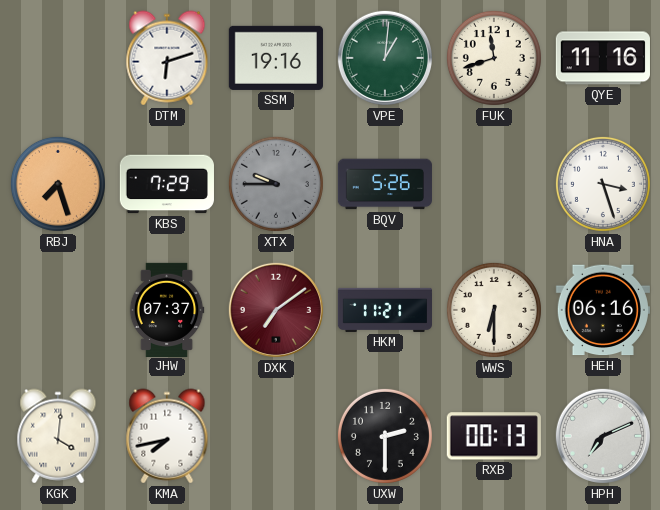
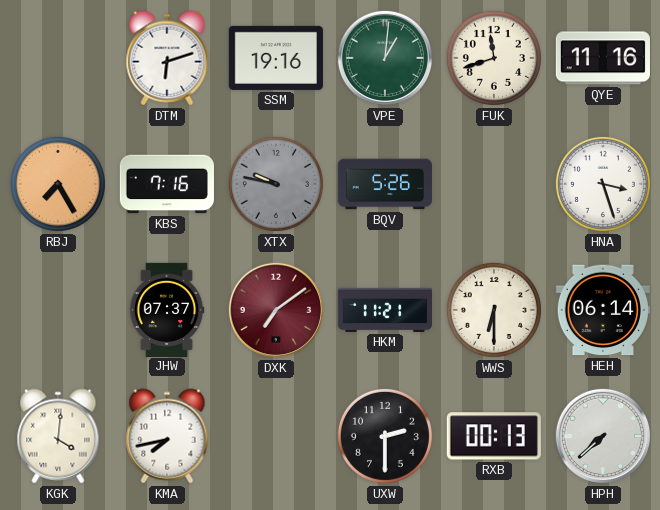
RBJ: 7:27 -> 7:25 (58, 184)
KBS: 7:29 -> 7:16 (167, 184)
XTX: 9:45 -> 9:47 (276, 184)
HEH: 06:16 -> 06:14 (603, 310)
HPH: 7:11 -> 7:38 (603, 436)
